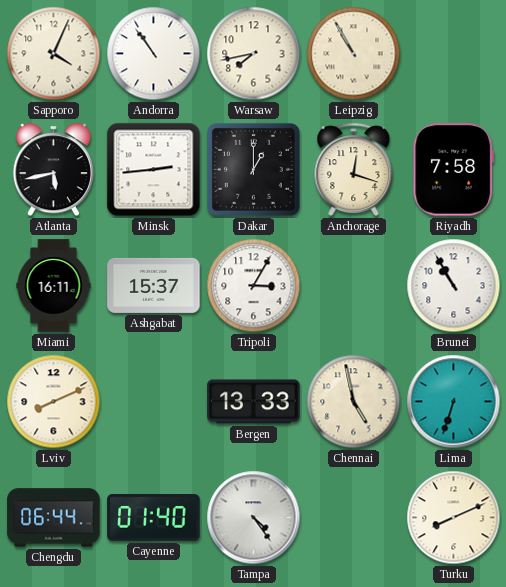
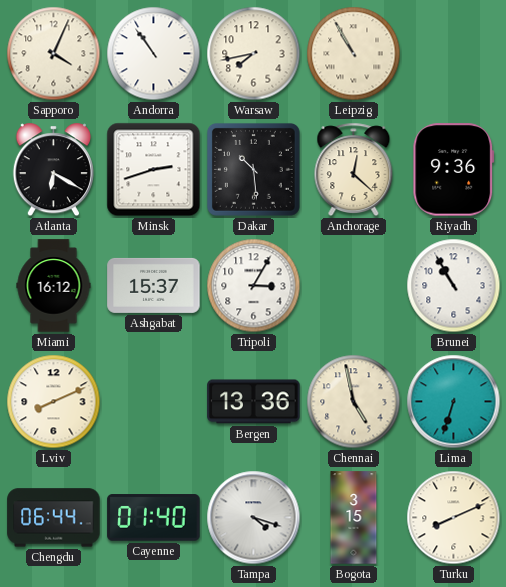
Atlanta: 5:43 -> 6:20 (53, 170)
Minsk: 2:44 -> 2:42 (154, 170)
Dakar: 1:00 -> 10:29 (253, 169)
Anchorage: 12:18 -> 12:22 (354, 170)
Riyadh: 7:58 -> 9:36 (454, 170)
Miami: 16:11 -> 16:12 (54, 286)
Bergen: 13:33 -> 13:36 (254, 402)
Tampa: 4:24 -> 4:18 (254, 518)
Bogota: none -> 3:15 (354, 518)
